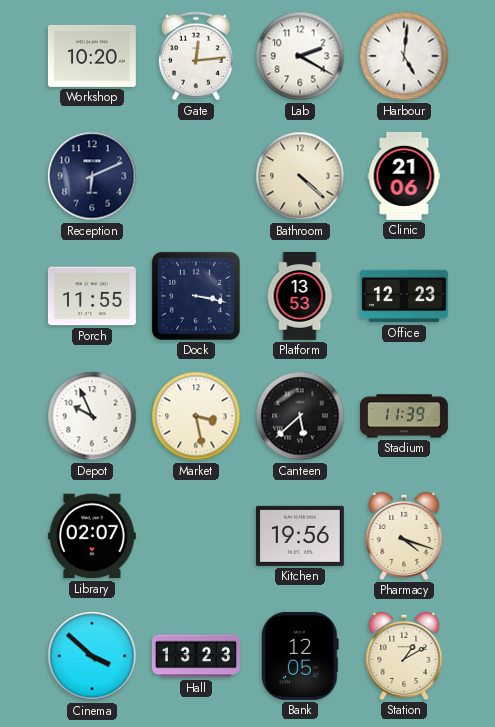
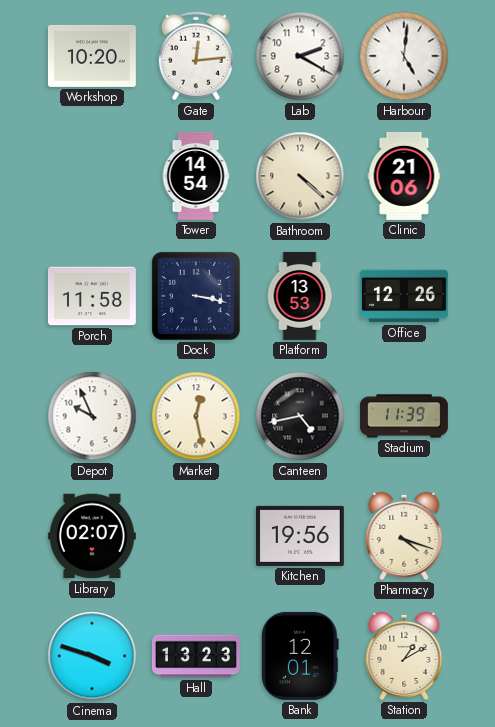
Reception: 6:11 -> none (92, 176)
Tower: none -> 14:54 (196, 176)
Porch: 11:55 -> 11:58 (92, 296)
Office: 12:23 -> 12:26 (404, 296)
Market: 3:28 -> 12:28 (196, 416)
Canteen: 5:38 -> 4:43 (300, 416)
Cinema: 3:52 -> 3:48 (92, 656)
Bank: 12:05 -> 12:01 (300, 656)
